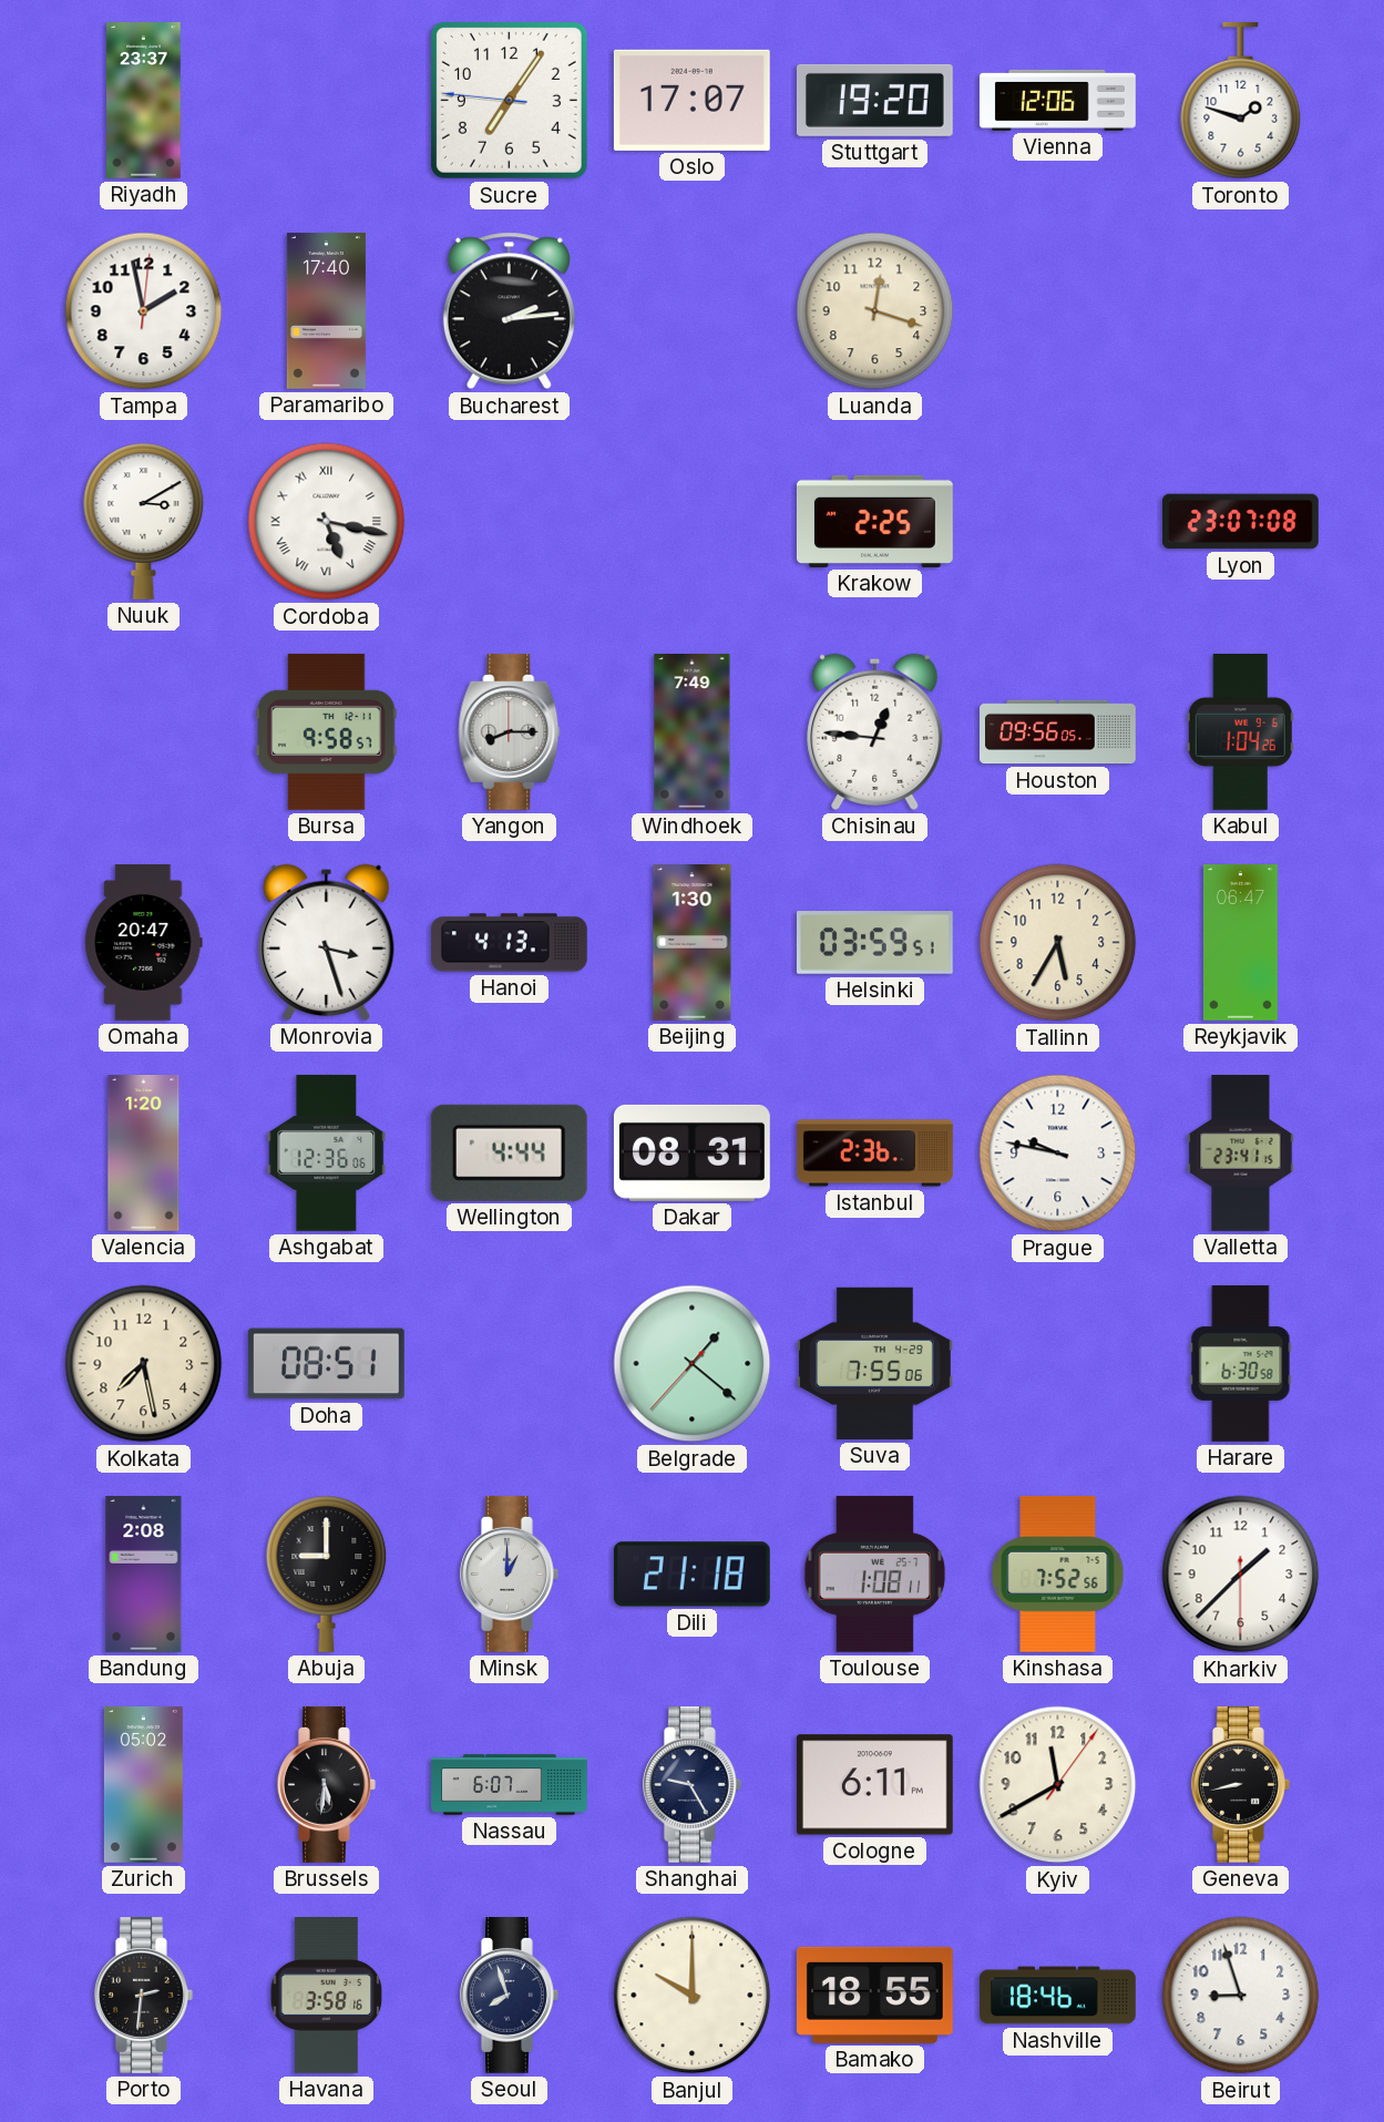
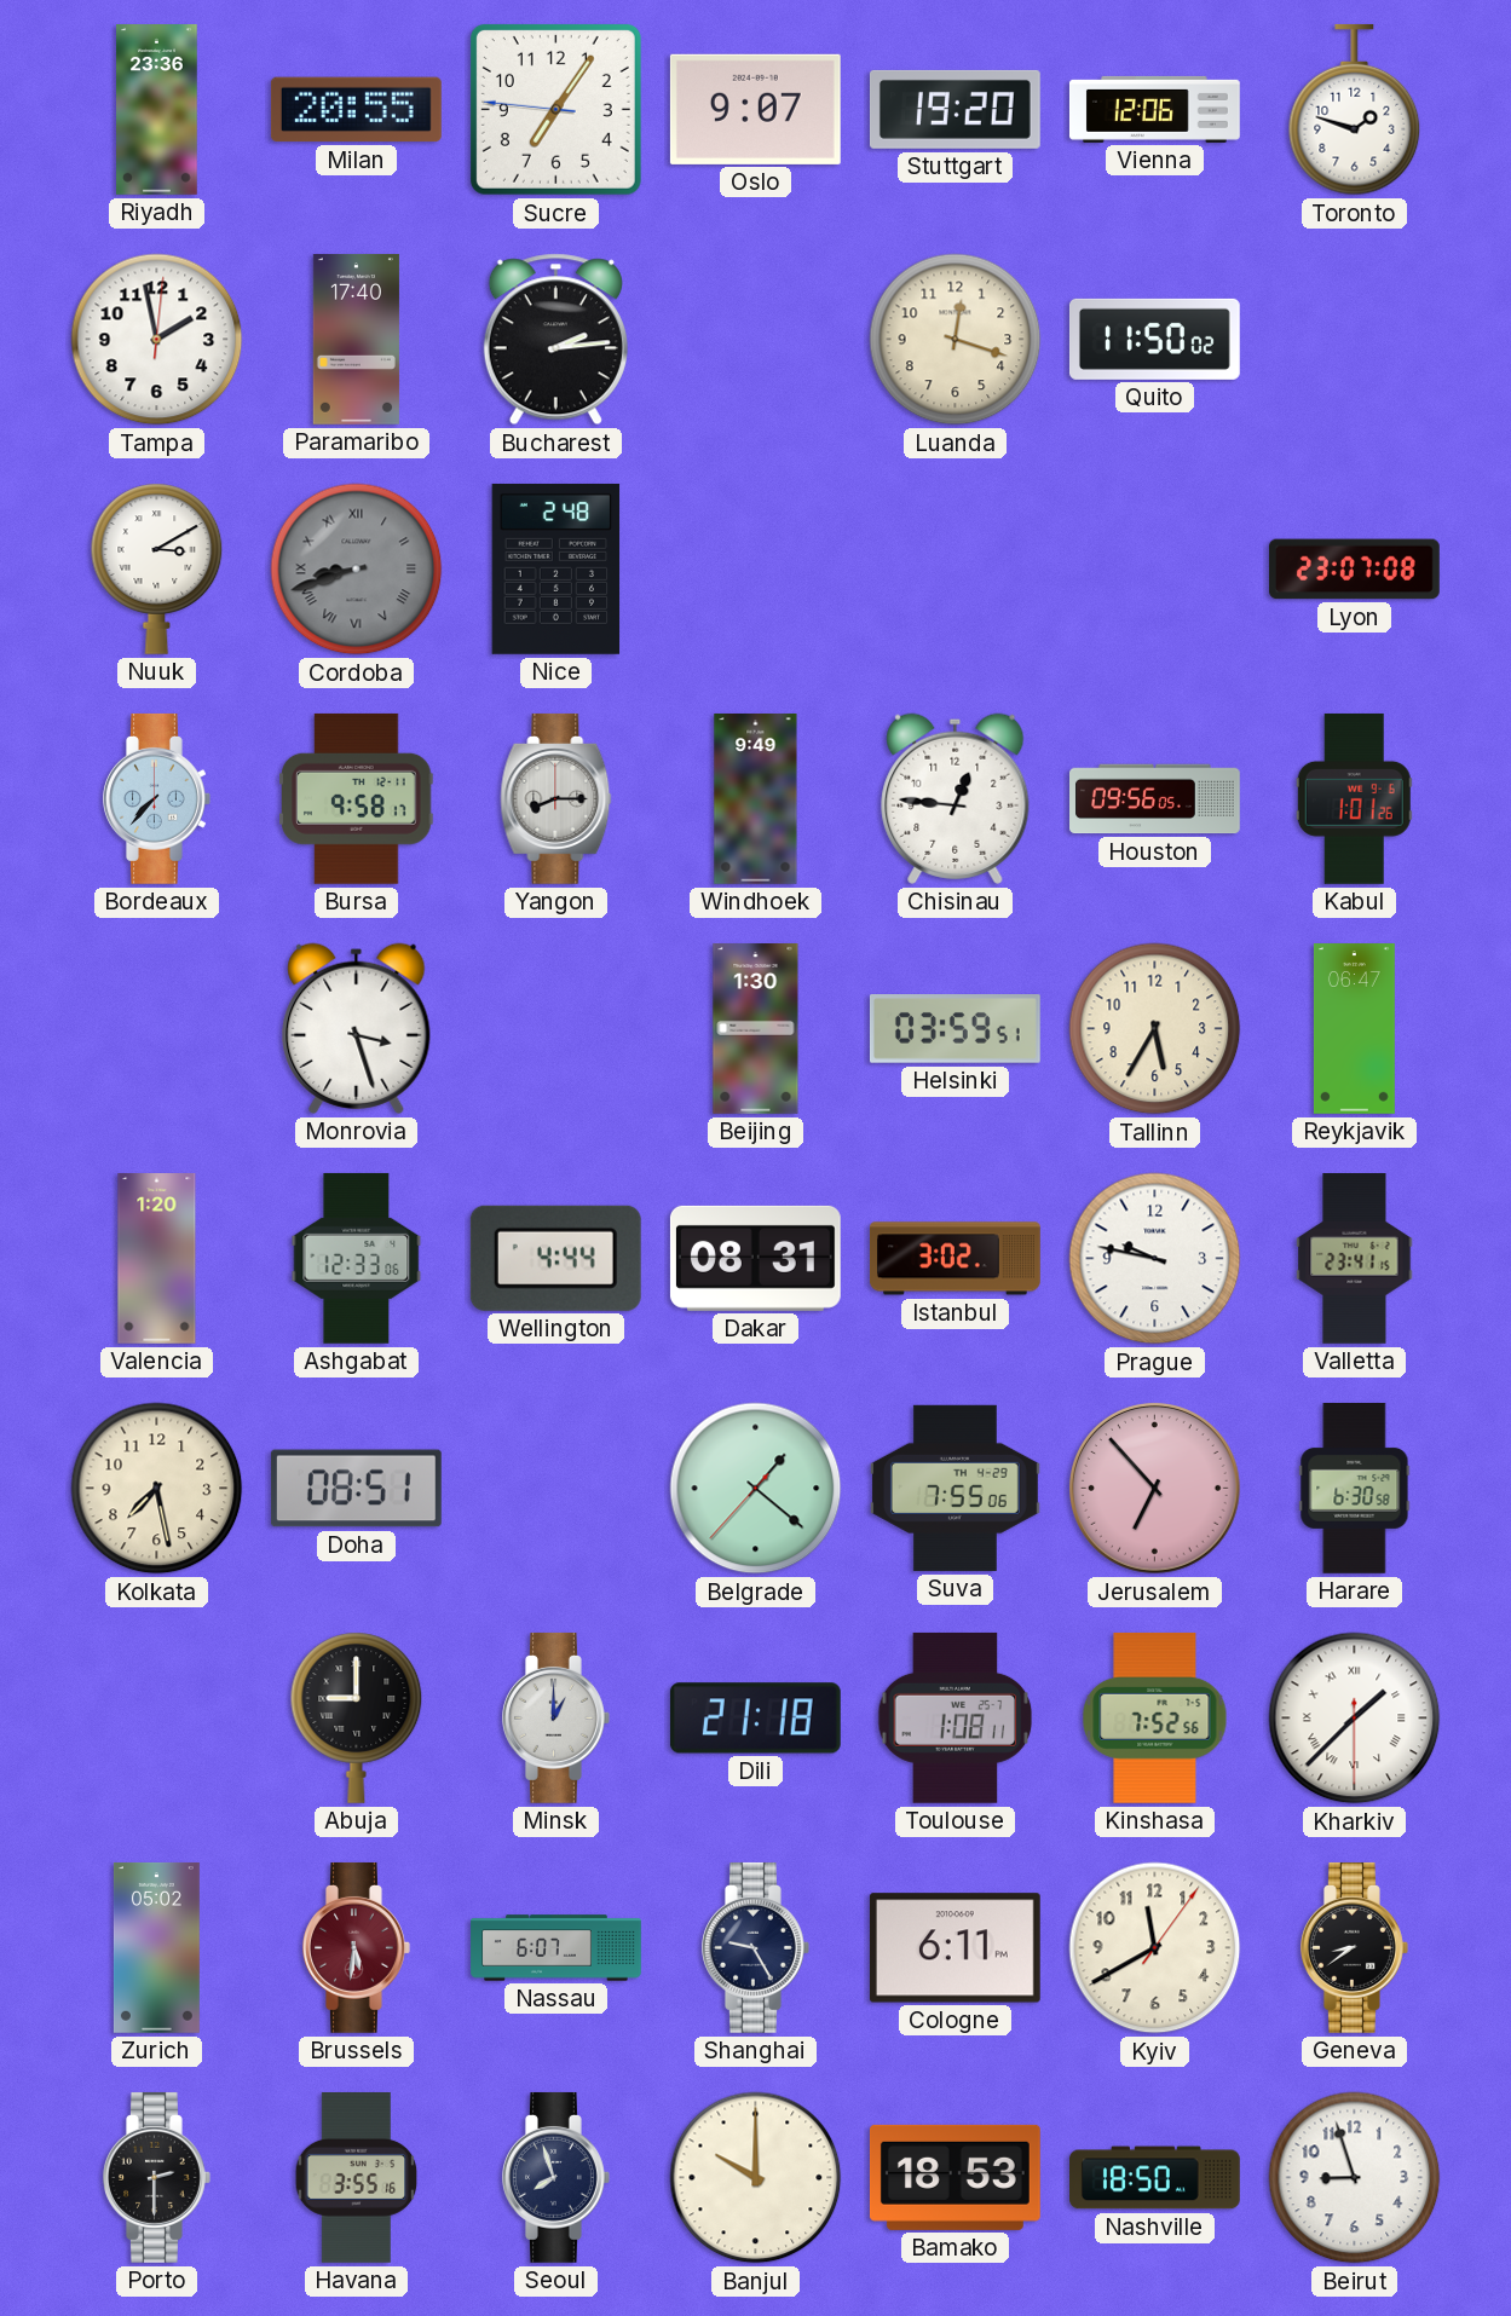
Riyadh: 23:37 -> 23:36 (157, 110)
Milan: none -> 20:55 (356, 110)
Oslo: 17:07 -> 9:07 (755, 109)
Quito: none -> 11:50 (1154, 339)
Cordoba: 5:17 -> 8:42 (357, 570)
Cordoba dial: white -> grey (357, 570)
Nice: none -> 2:48 (556, 568)
Krakow: 2:25 -> none (874, 521)
Bordeaux: none -> 7:37 (157, 798)
Bursa: 9:58:57 -> 9:58:17 (357, 798)
Windhoek: 7:49 -> 9:49 (756, 799)
Kabul: 1:04 -> 1:01 (1354, 798)
Omaha: 20:47 -> none (144, 943)
Hanoi: 4:13 -> none (509, 943)
Ashgabat: 12:36 -> 12:33 (357, 1258)
Istanbul: 2:36 -> 3:02 (955, 1259)
Jerusalem: none -> 6:53 (1154, 1488)
Bandung: 2:08 -> none (144, 1575)
Kharkiv numerals: Arabic -> Roman (1355, 1719)
Brussels dial: black -> burgundy (357, 1947)
Geneva: 8:43 -> 8:39 (1355, 1947)
Porto: 2:31 -> 2:30 (157, 2177)
Havana: 3:58 -> 3:55 (357, 2178)
Bamako: 18:55 -> 18:53 (955, 2177)
Nashville: 18:46 -> 18:50 (1155, 2178)
